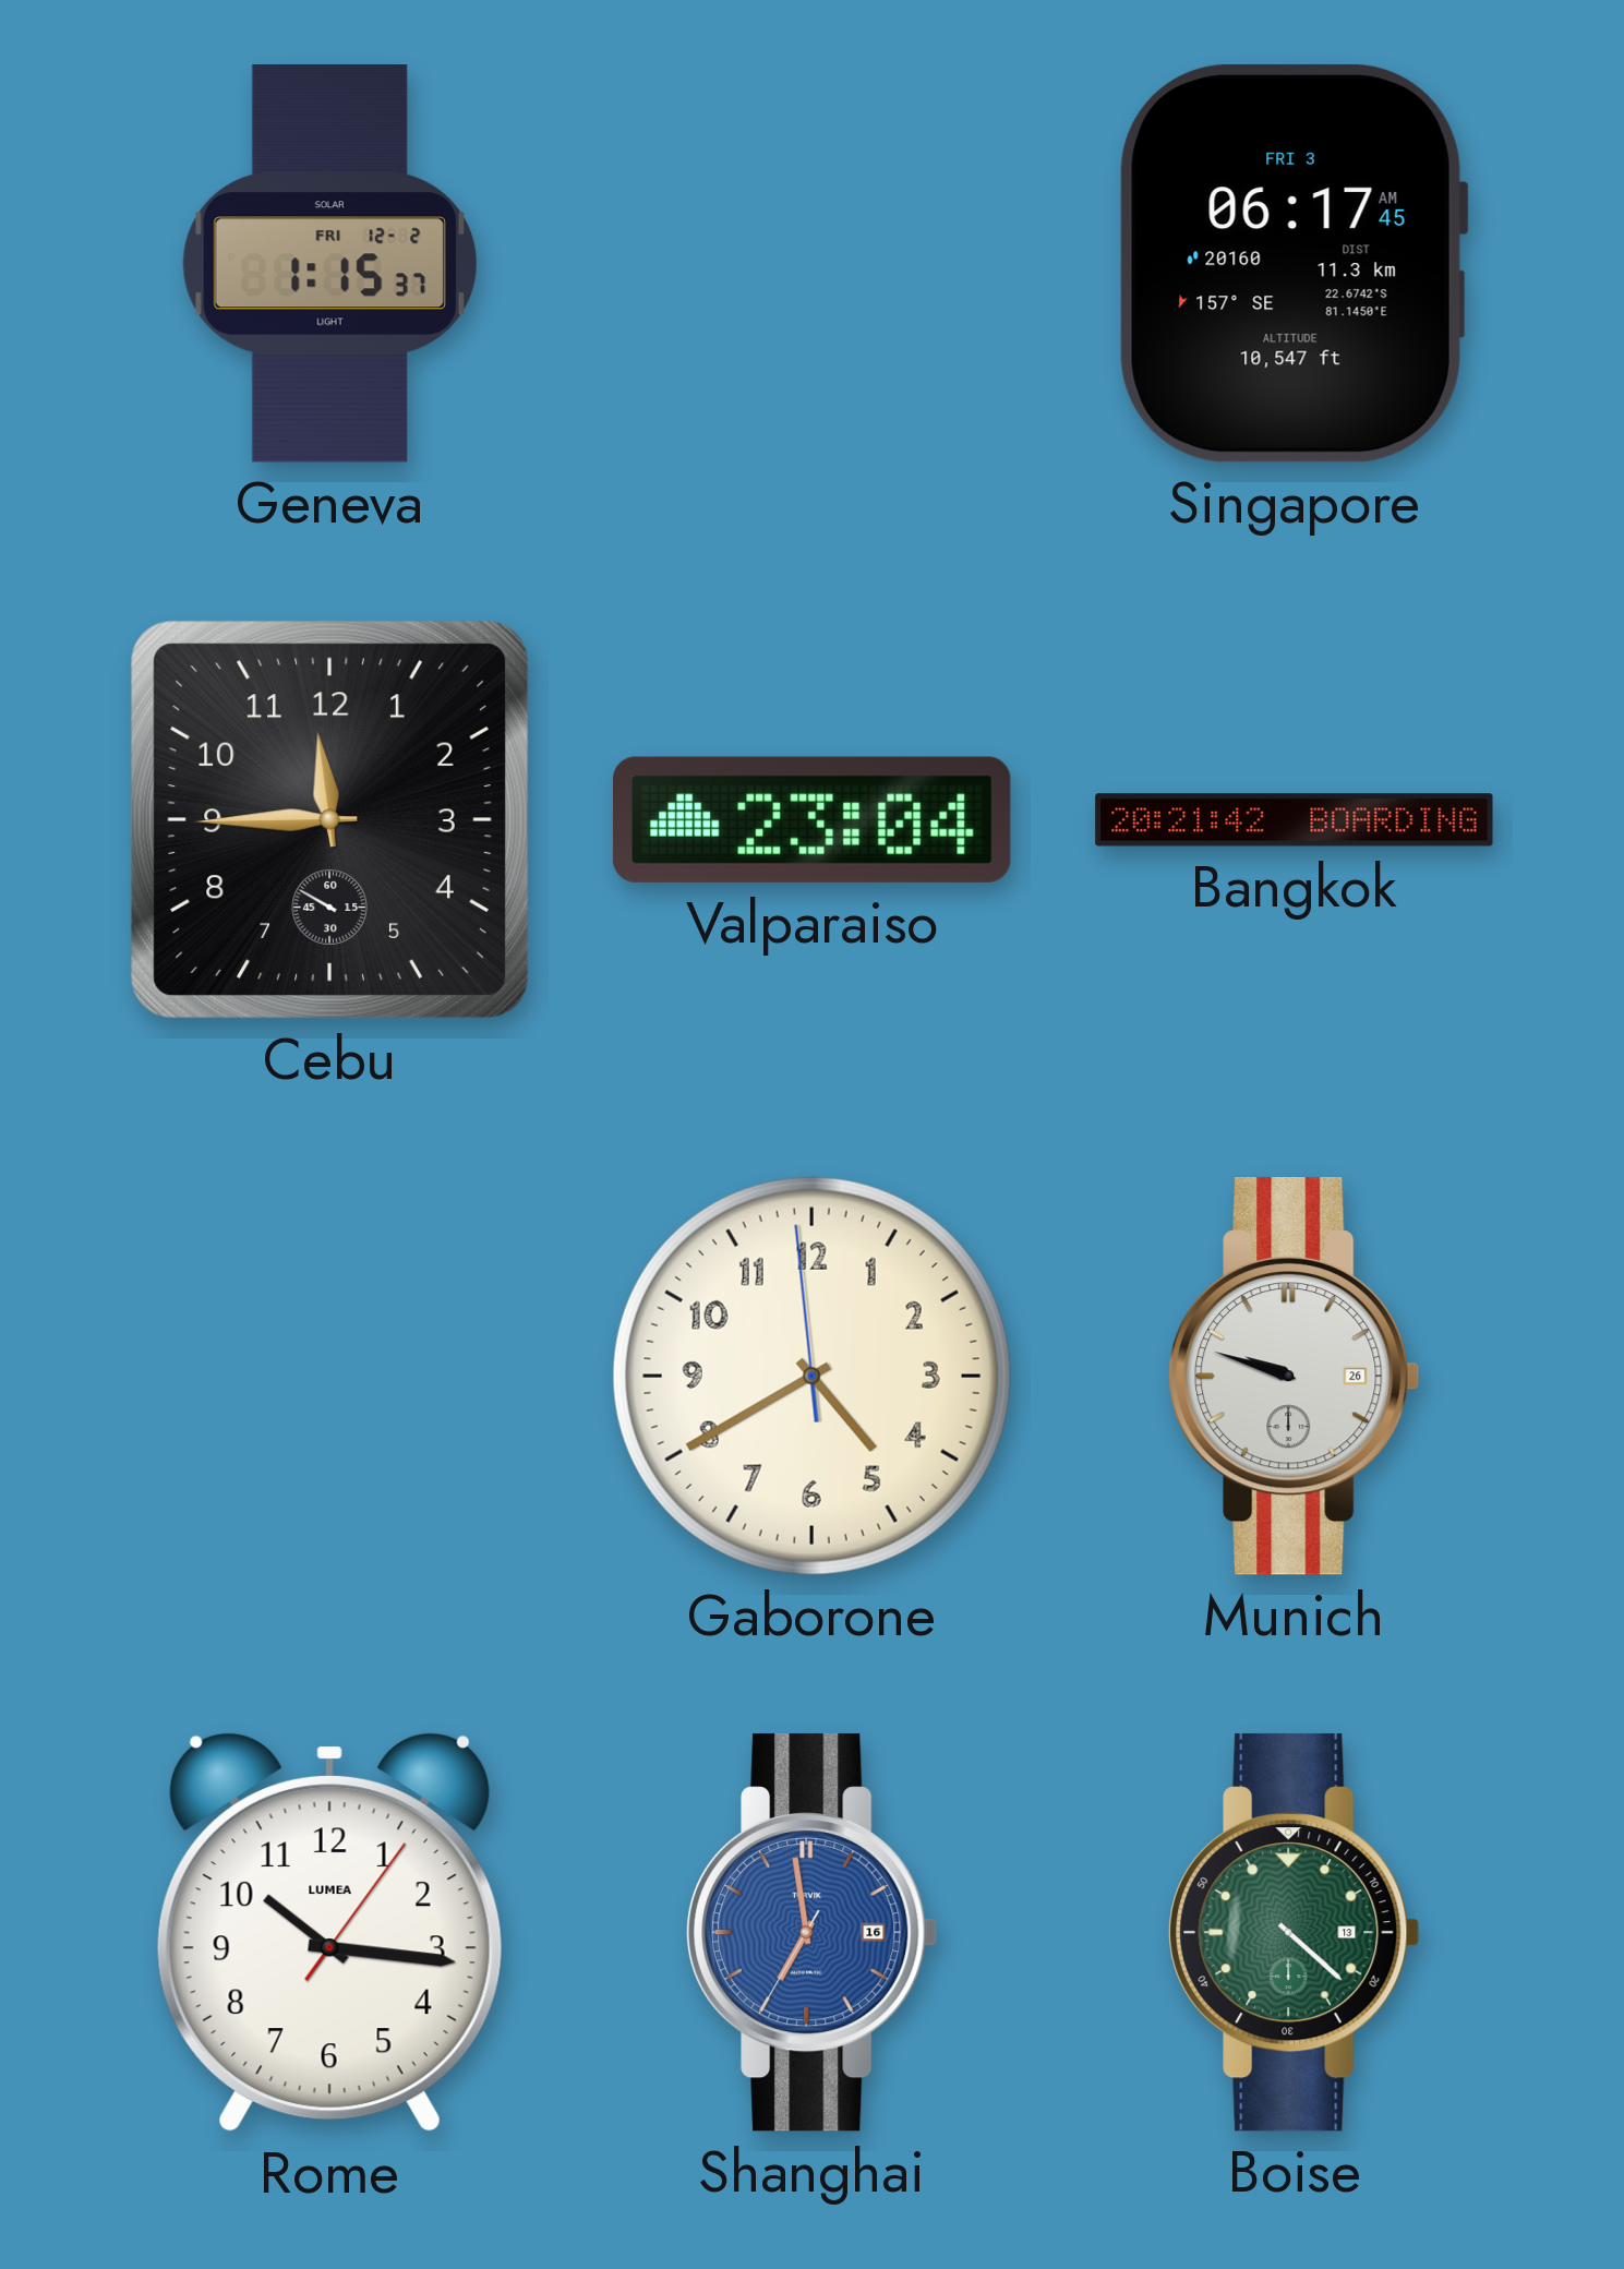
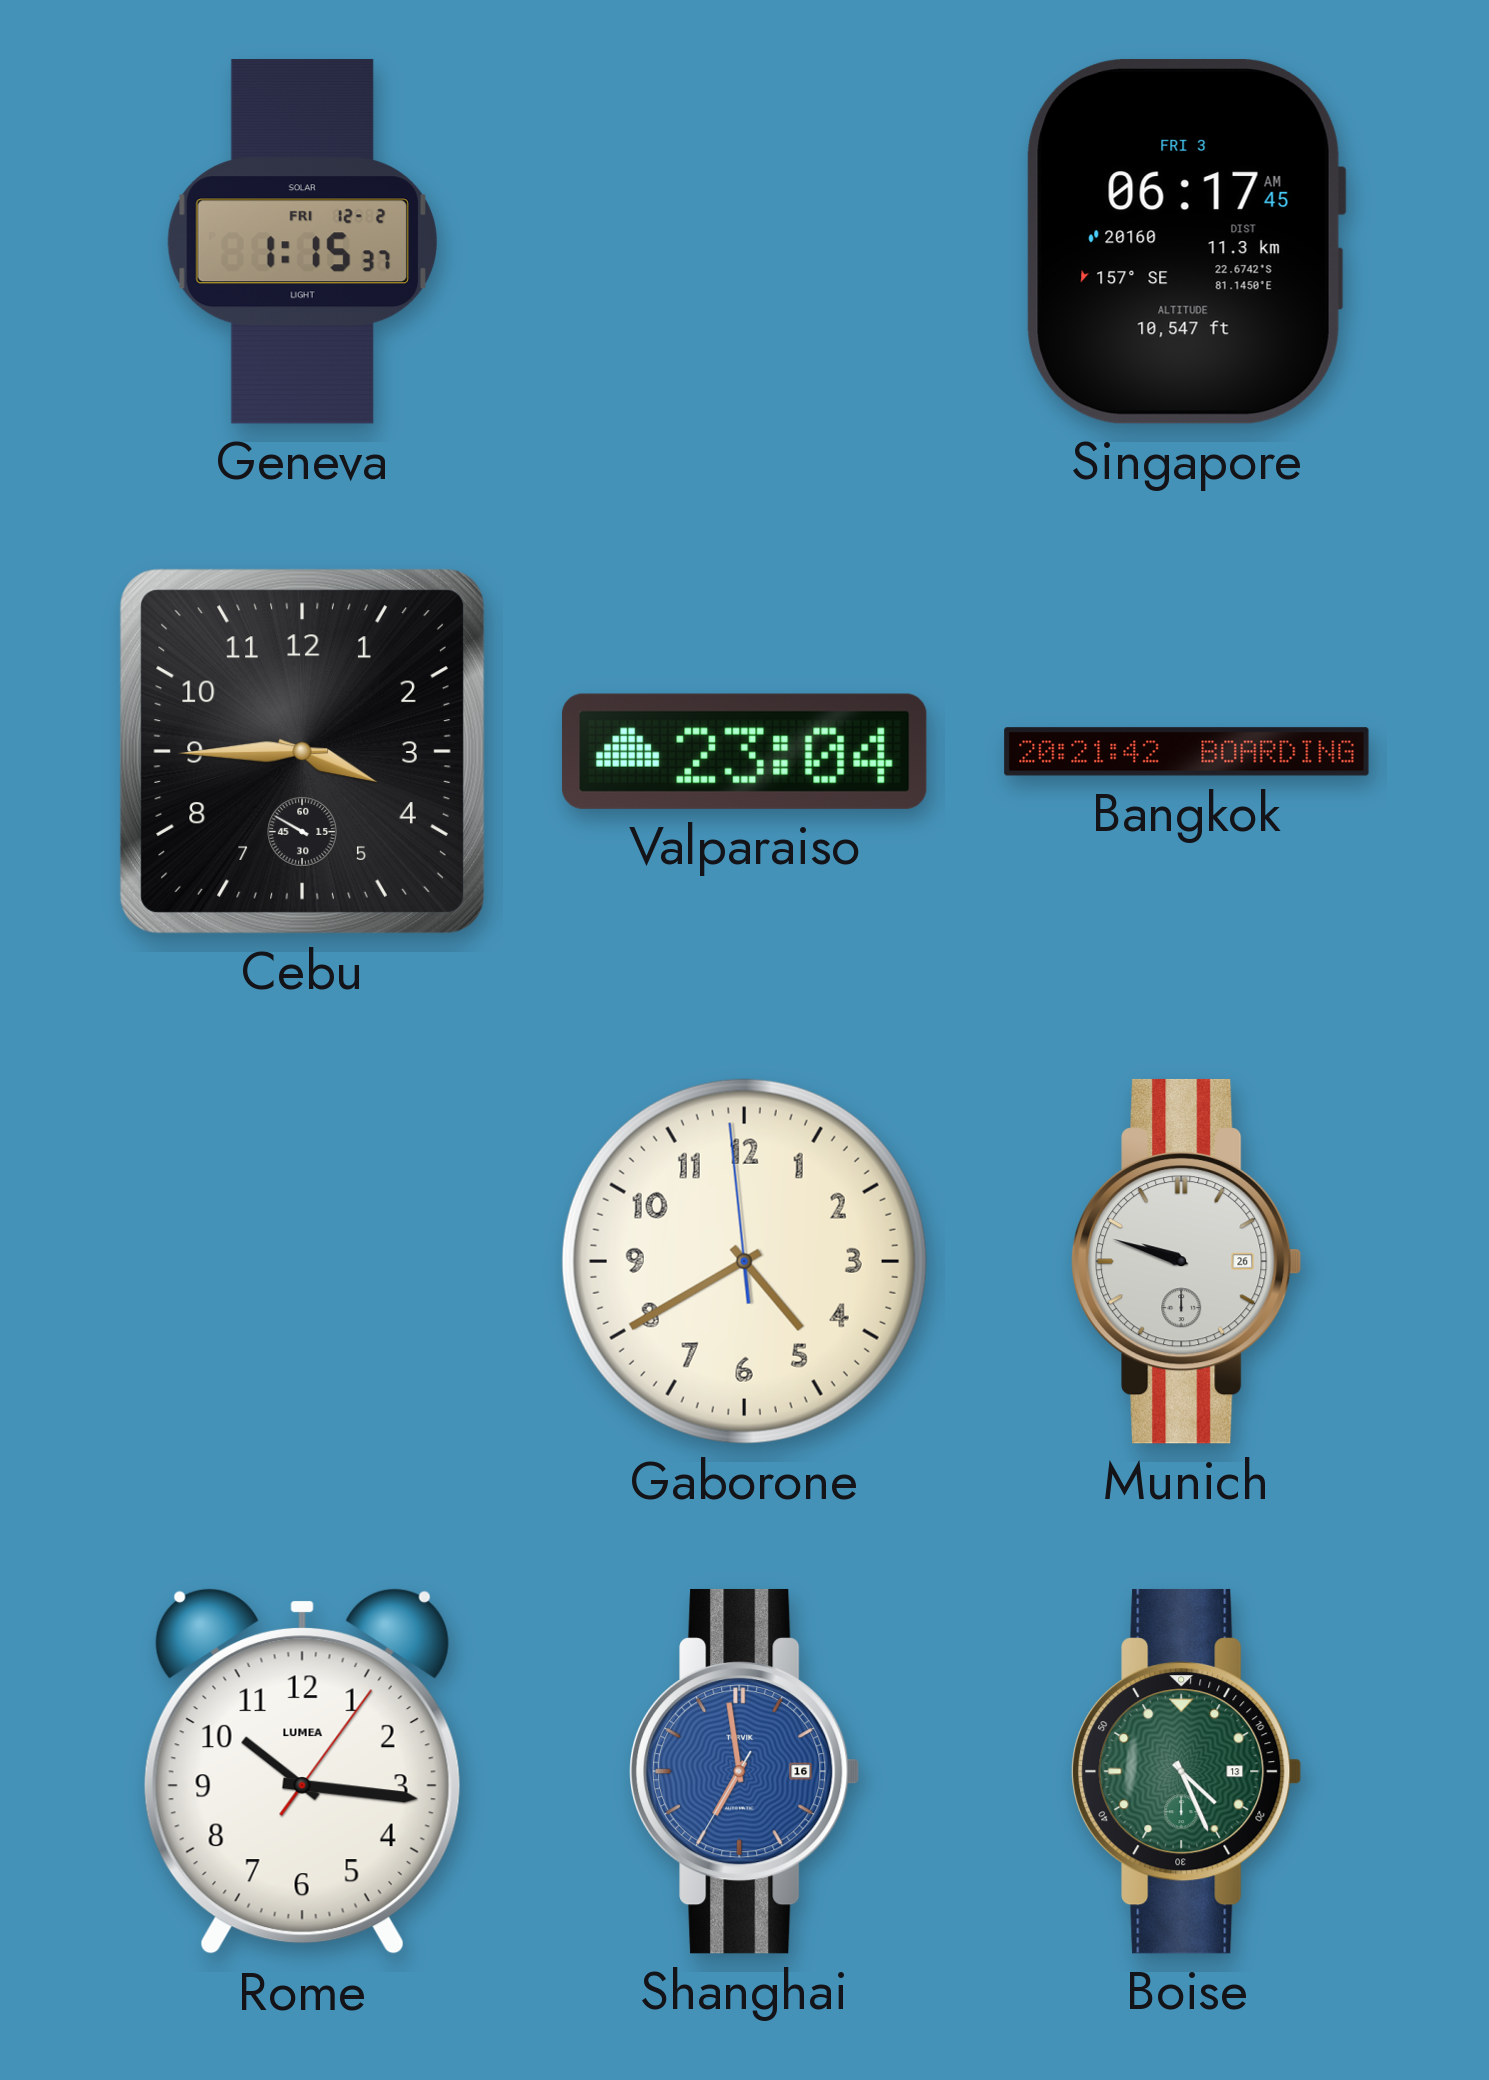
Cebu: 11:44 -> 3:44 (302, 751)
Boise: 4:22 -> 4:26 (1187, 1771)
